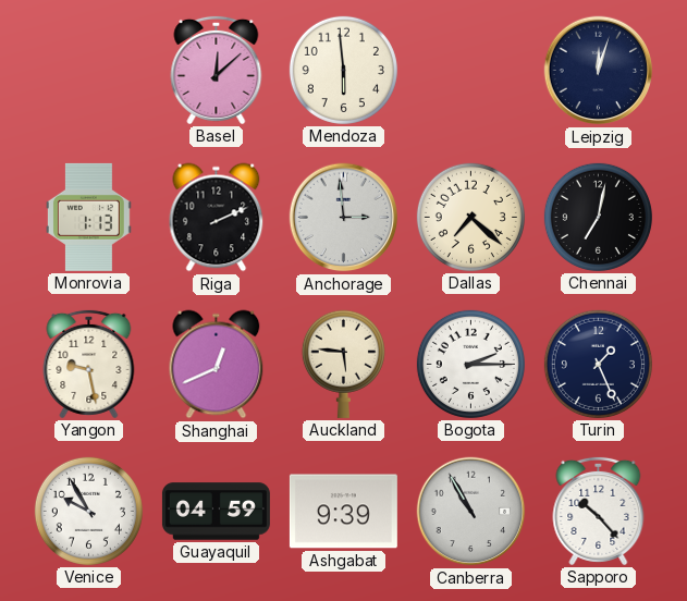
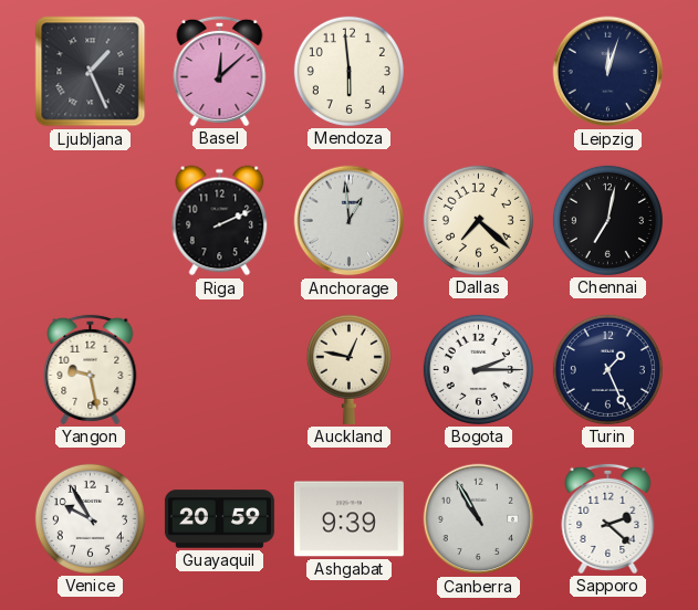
Ljubljana: none -> 1:26 (91, 72)
Monrovia: 1:13 -> none (88, 217)
Anchorage: 2:59 -> 12:59 (350, 221)
Shanghai: 12:41 -> none (217, 365)
Auckland: 5:46 -> 12:47 (348, 369)
Guayaquil: 04:59 -> 20:59 (219, 519)
Sapporo: 10:23 -> 2:22 (608, 518)
